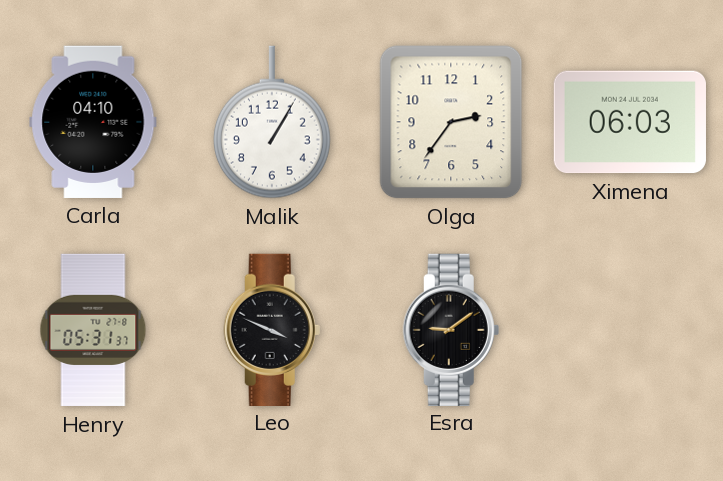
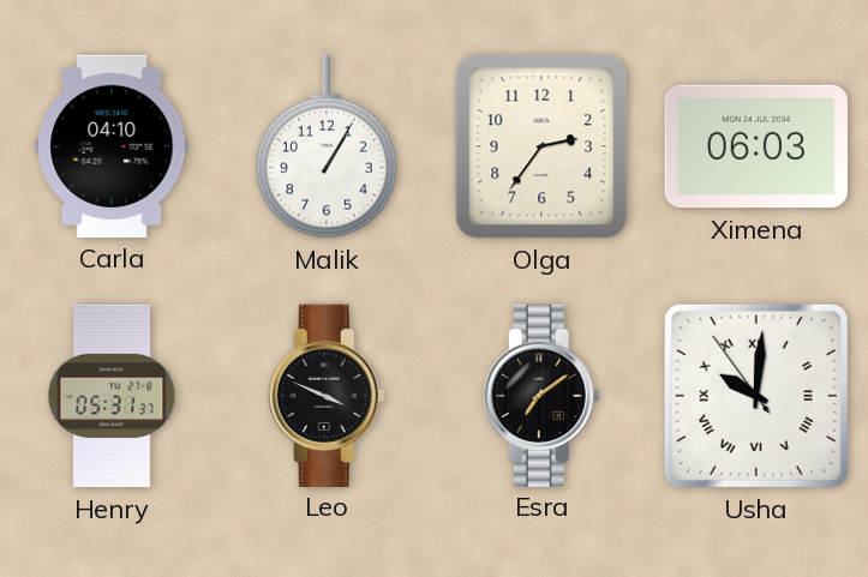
Esra: 9:09 -> 7:09 (541, 395)
Usha: none -> 10:00 (756, 396)
